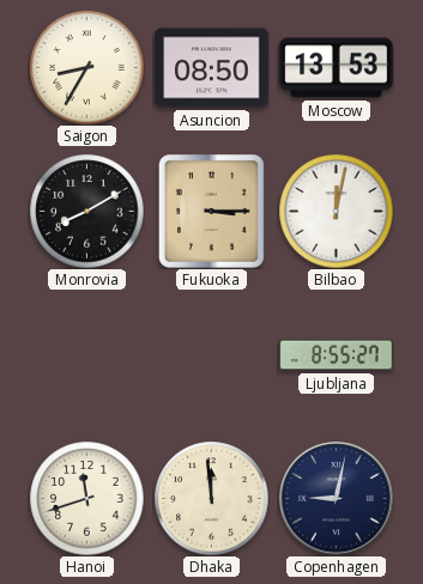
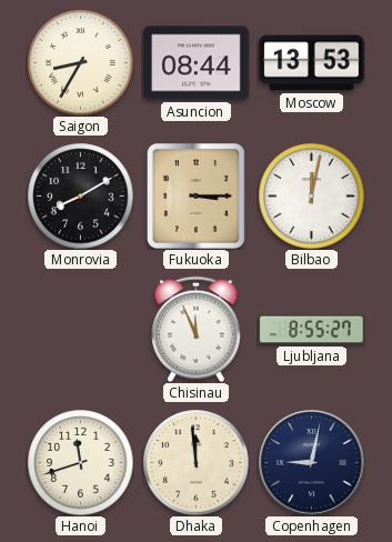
Asuncion: 08:50 -> 08:44 (197, 63)
Chisinau: none -> 11:56 (197, 329)
